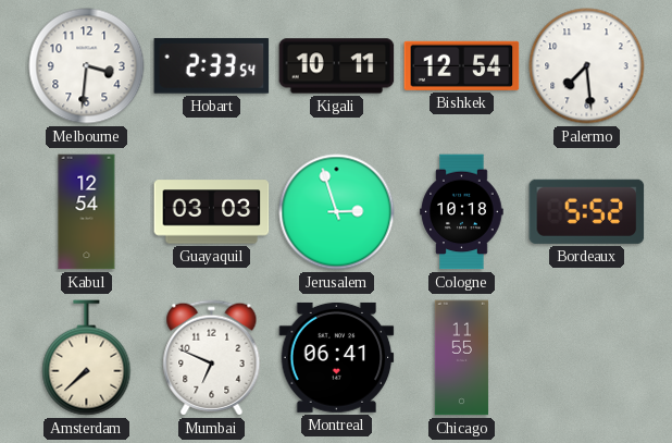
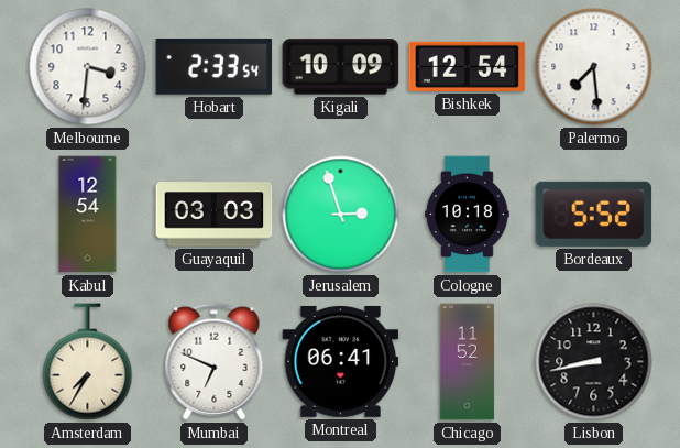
Kigali: 10:11 -> 10:09 (341, 67)
Amsterdam: 7:38 -> 7:35 (88, 362)
Chicago: 11:55 -> 11:52 (468, 362)
Lisbon: none -> 8:43 (594, 362)
